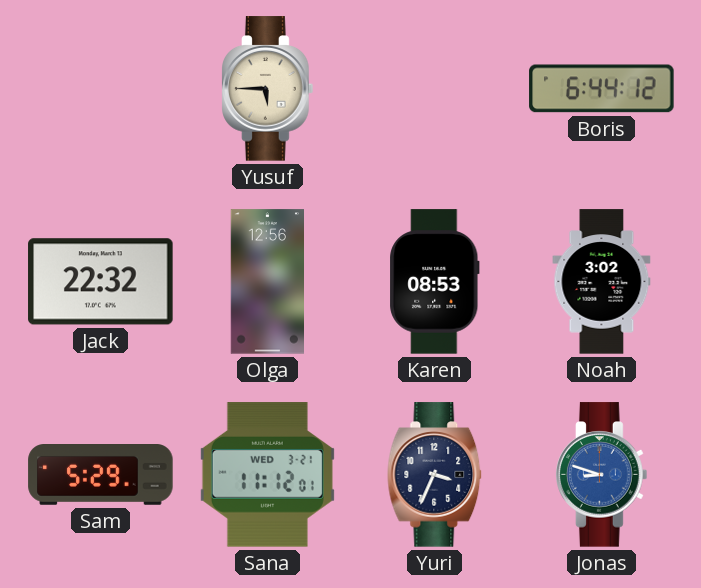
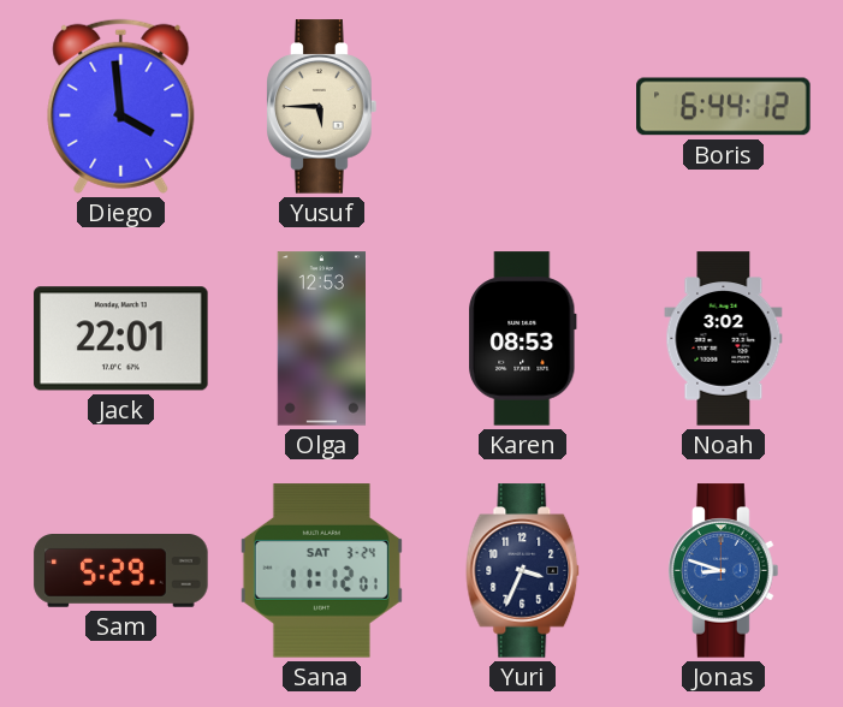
Diego: none -> 3:59 (121, 106)
Jack: 22:32 -> 22:01 (121, 339)
Olga: 12:56 -> 12:53 (321, 339)
Sana date: WED 3-21 -> SAT 3-24 (321, 571)
